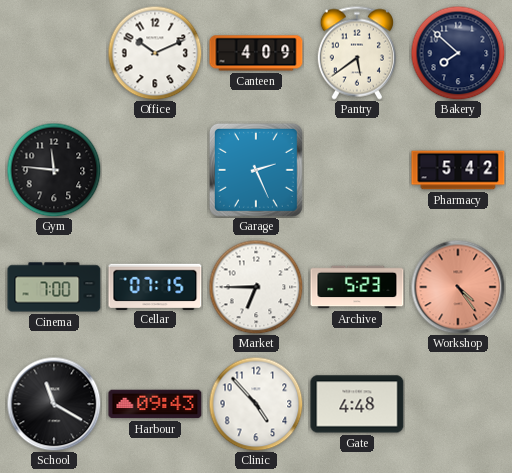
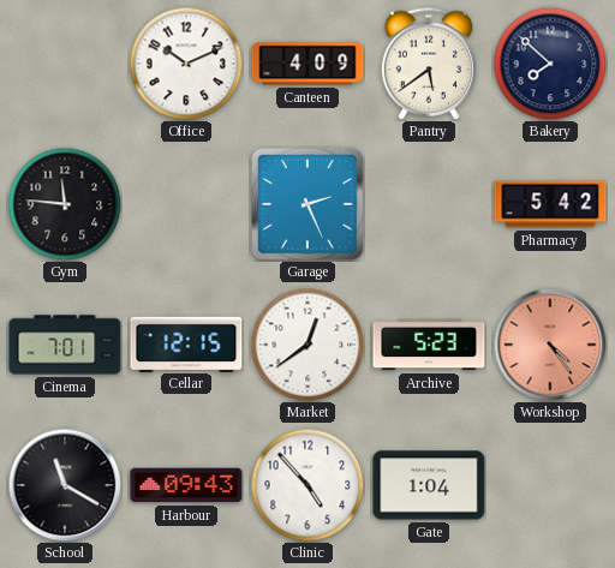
Cinema: 7:00 -> 7:01 (65, 345)
Cellar: 07:15 -> 12:15 (186, 343)
Market: 6:45 -> 12:39 (307, 345)
Gate: 4:48 -> 1:04 (429, 485)
